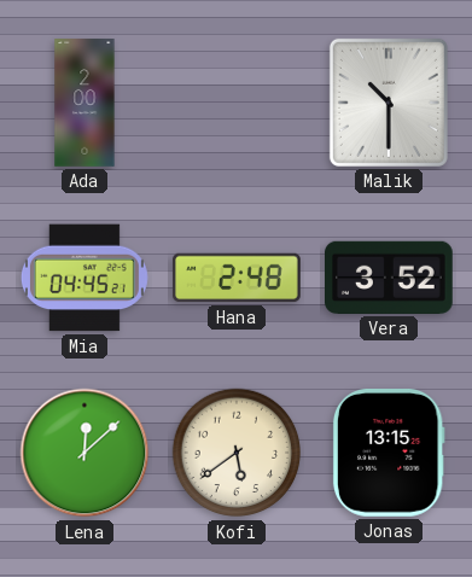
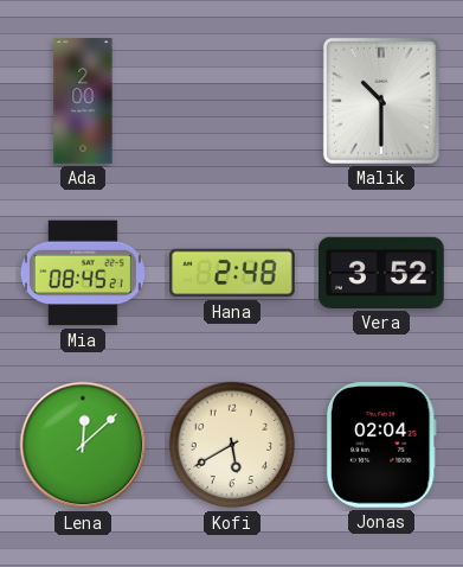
Mia: 04:45 -> 08:45 (83, 273)
Kofi: 5:39 -> 5:40 (232, 445)
Jonas: 13:15 -> 02:04 (381, 446)
